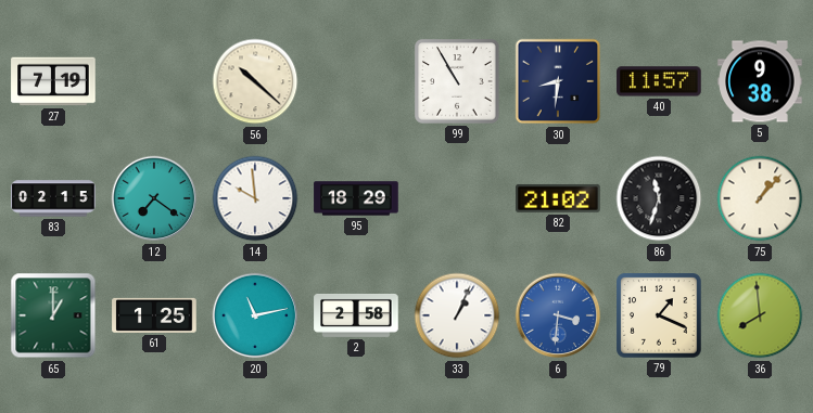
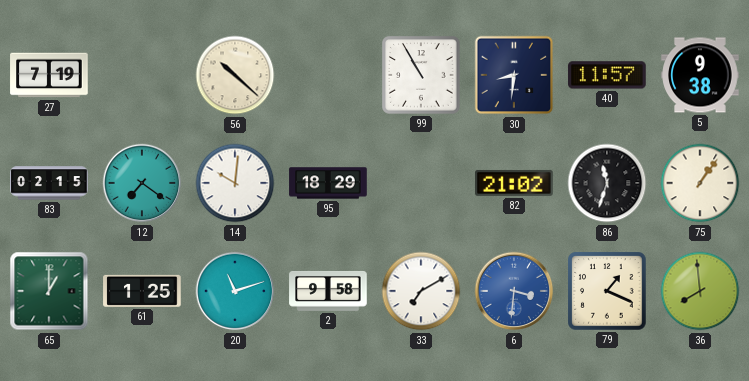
14: 9:59 -> 10:01 (235, 183)
75: 1:07 -> 1:06 (700, 183)
20: 11:13 -> 11:12 (235, 291)
2: 2:58 -> 9:58 (328, 291)
33: 1:04 -> 7:10 (421, 291)
